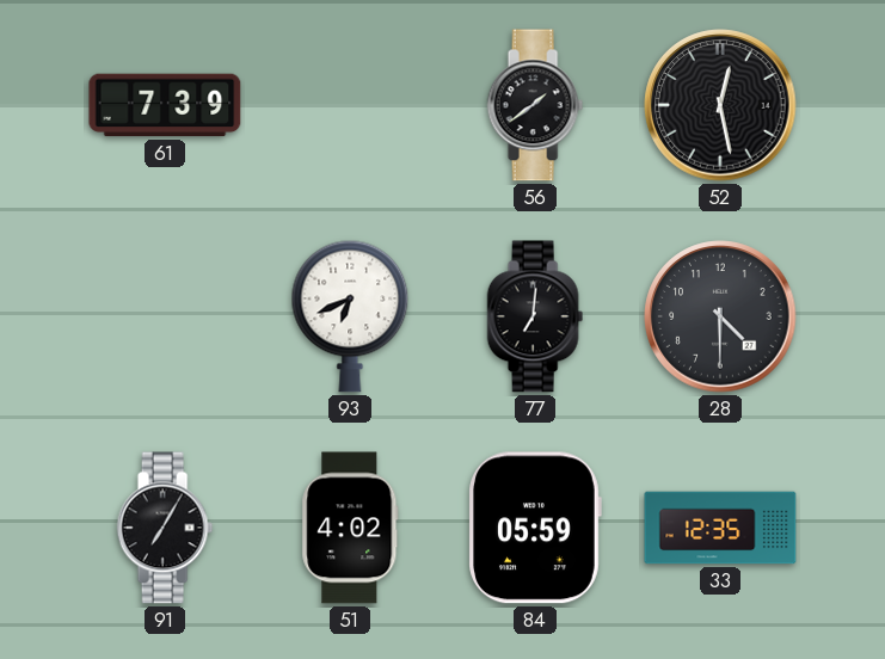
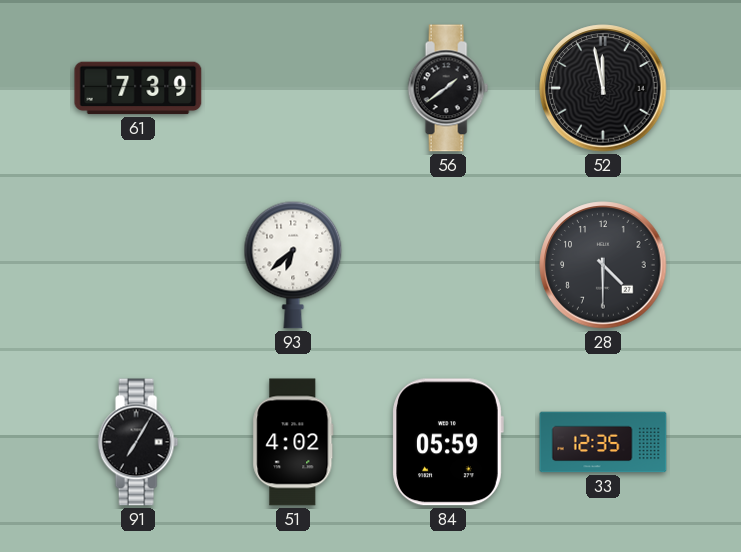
52: 12:28 -> 11:58 (603, 88)
93: 6:41 -> 6:38 (293, 265)
77: 7:01 -> none (535, 316)
